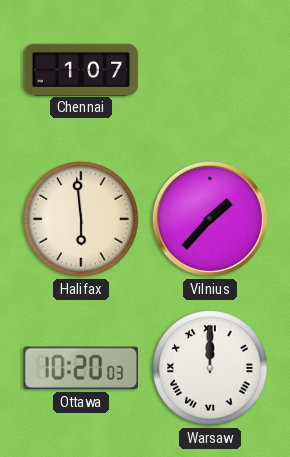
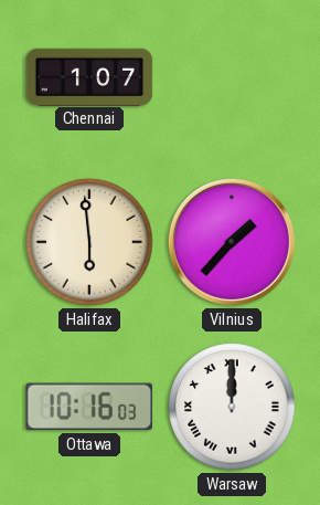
Ottawa: 10:20 -> 10:16 (89, 407)
